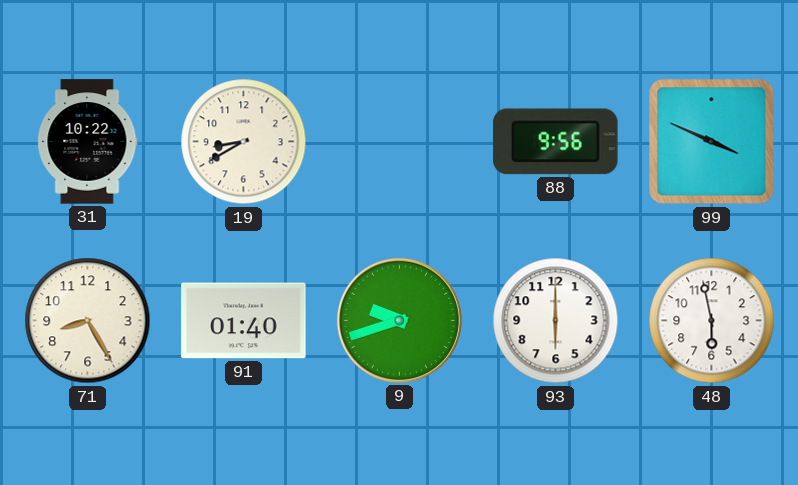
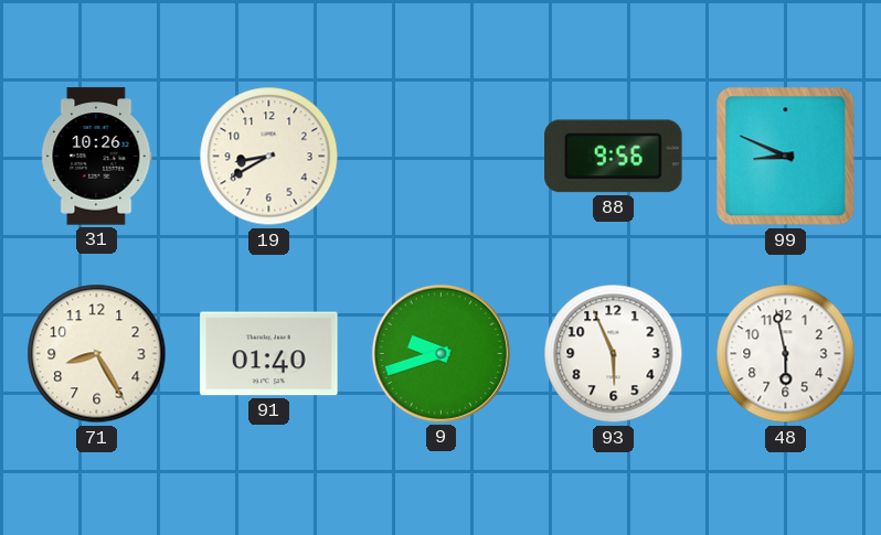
31: 10:22 -> 10:26 (97, 157)
99: 3:49 -> 8:49 (786, 157)
93: 6:00 -> 5:56 (614, 354)
